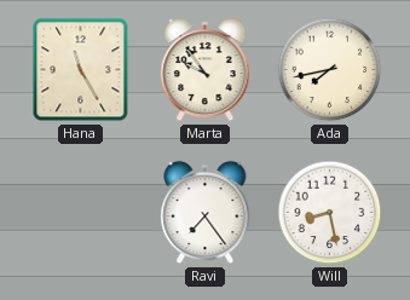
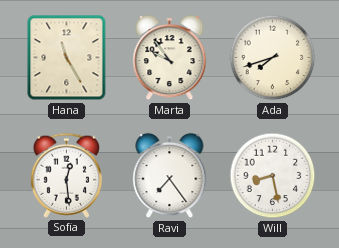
Ada: 7:43 -> 7:42 (273, 58)
Sofia: none -> 12:29 (66, 175)
